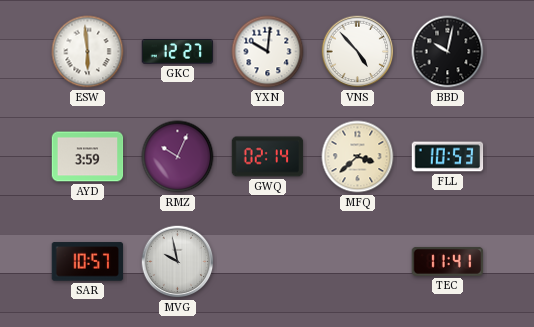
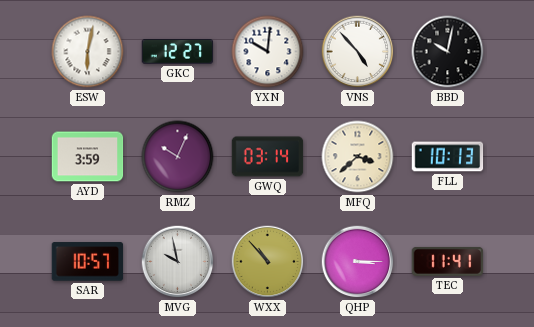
ESW: 5:59 -> 6:02 (88, 52)
GWQ: 02:14 -> 03:14 (268, 157)
FLL: 10:53 -> 10:13 (448, 157)
WXX: none -> 10:53 (268, 262)
QHP: none -> 3:15 (358, 262)
